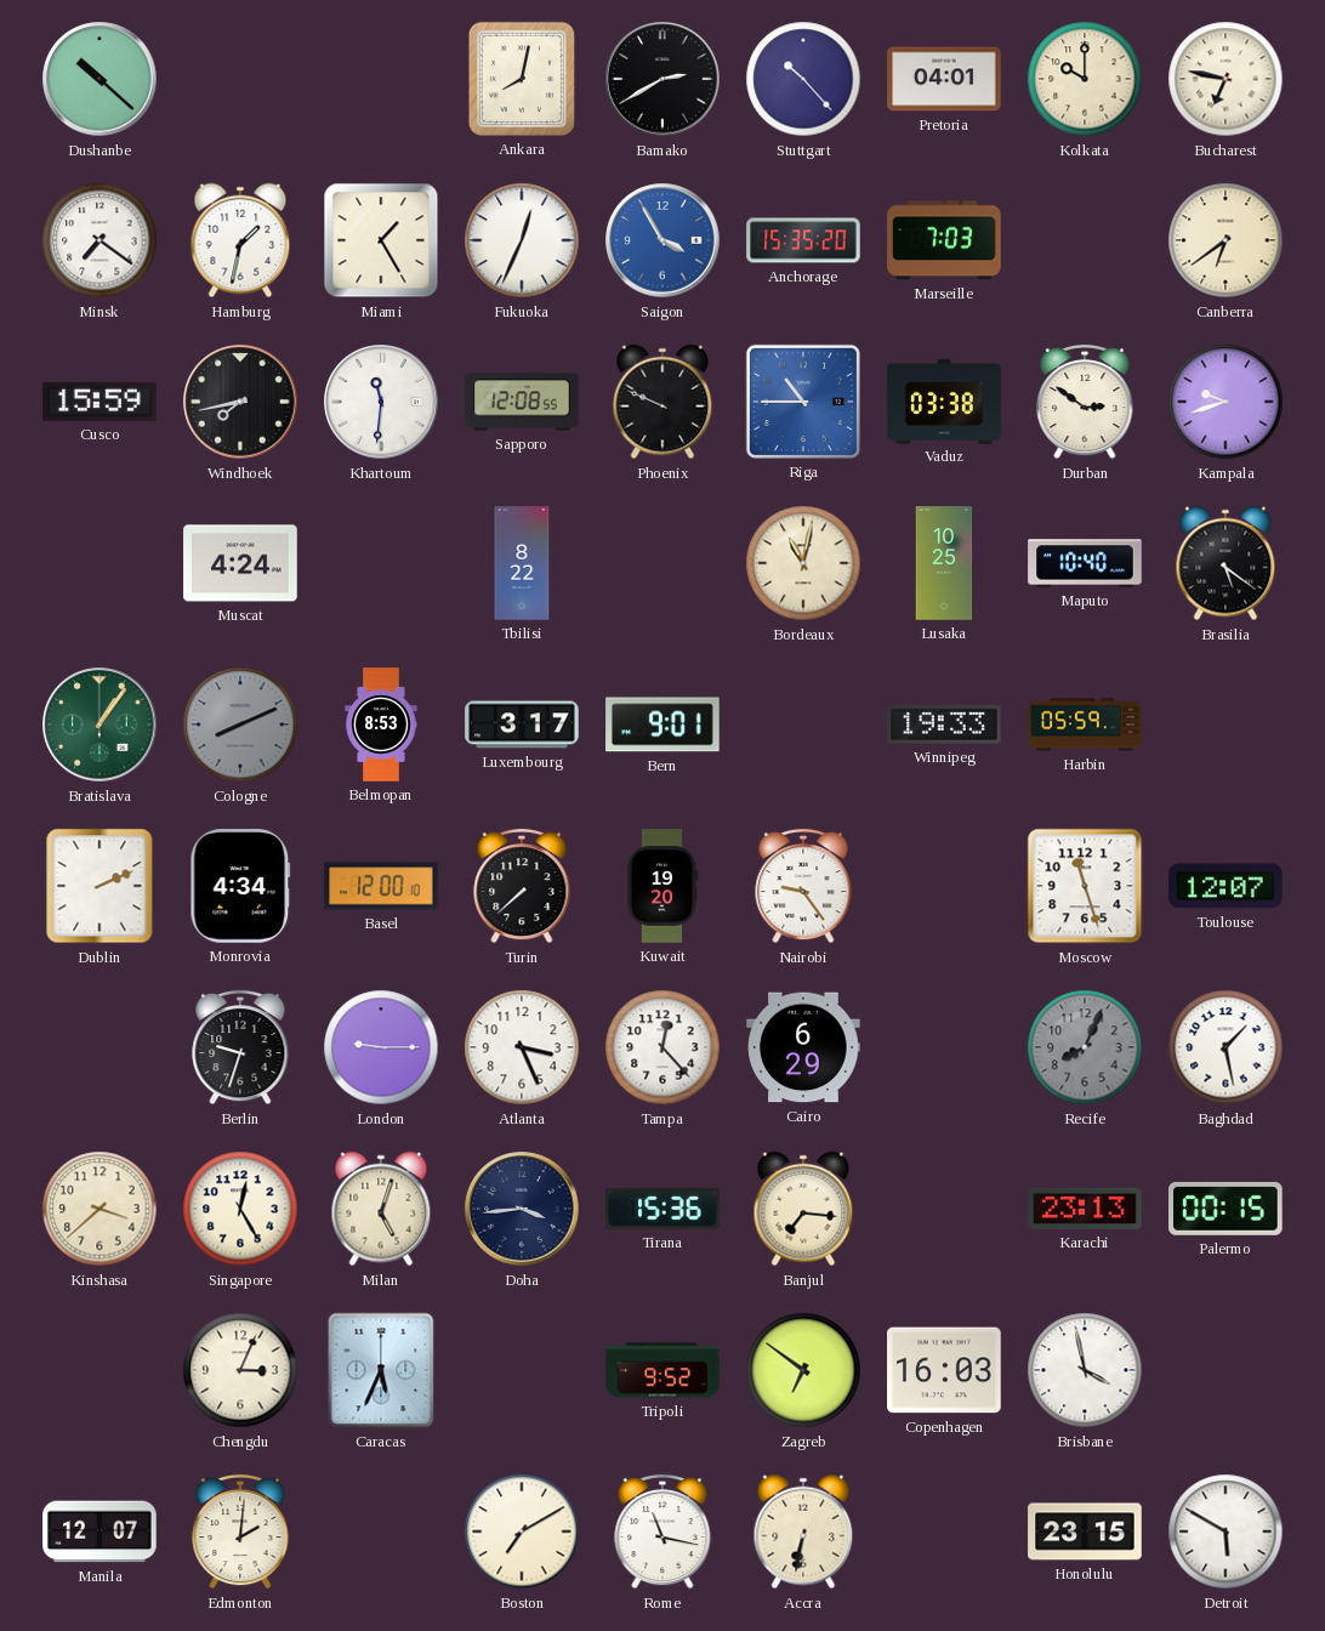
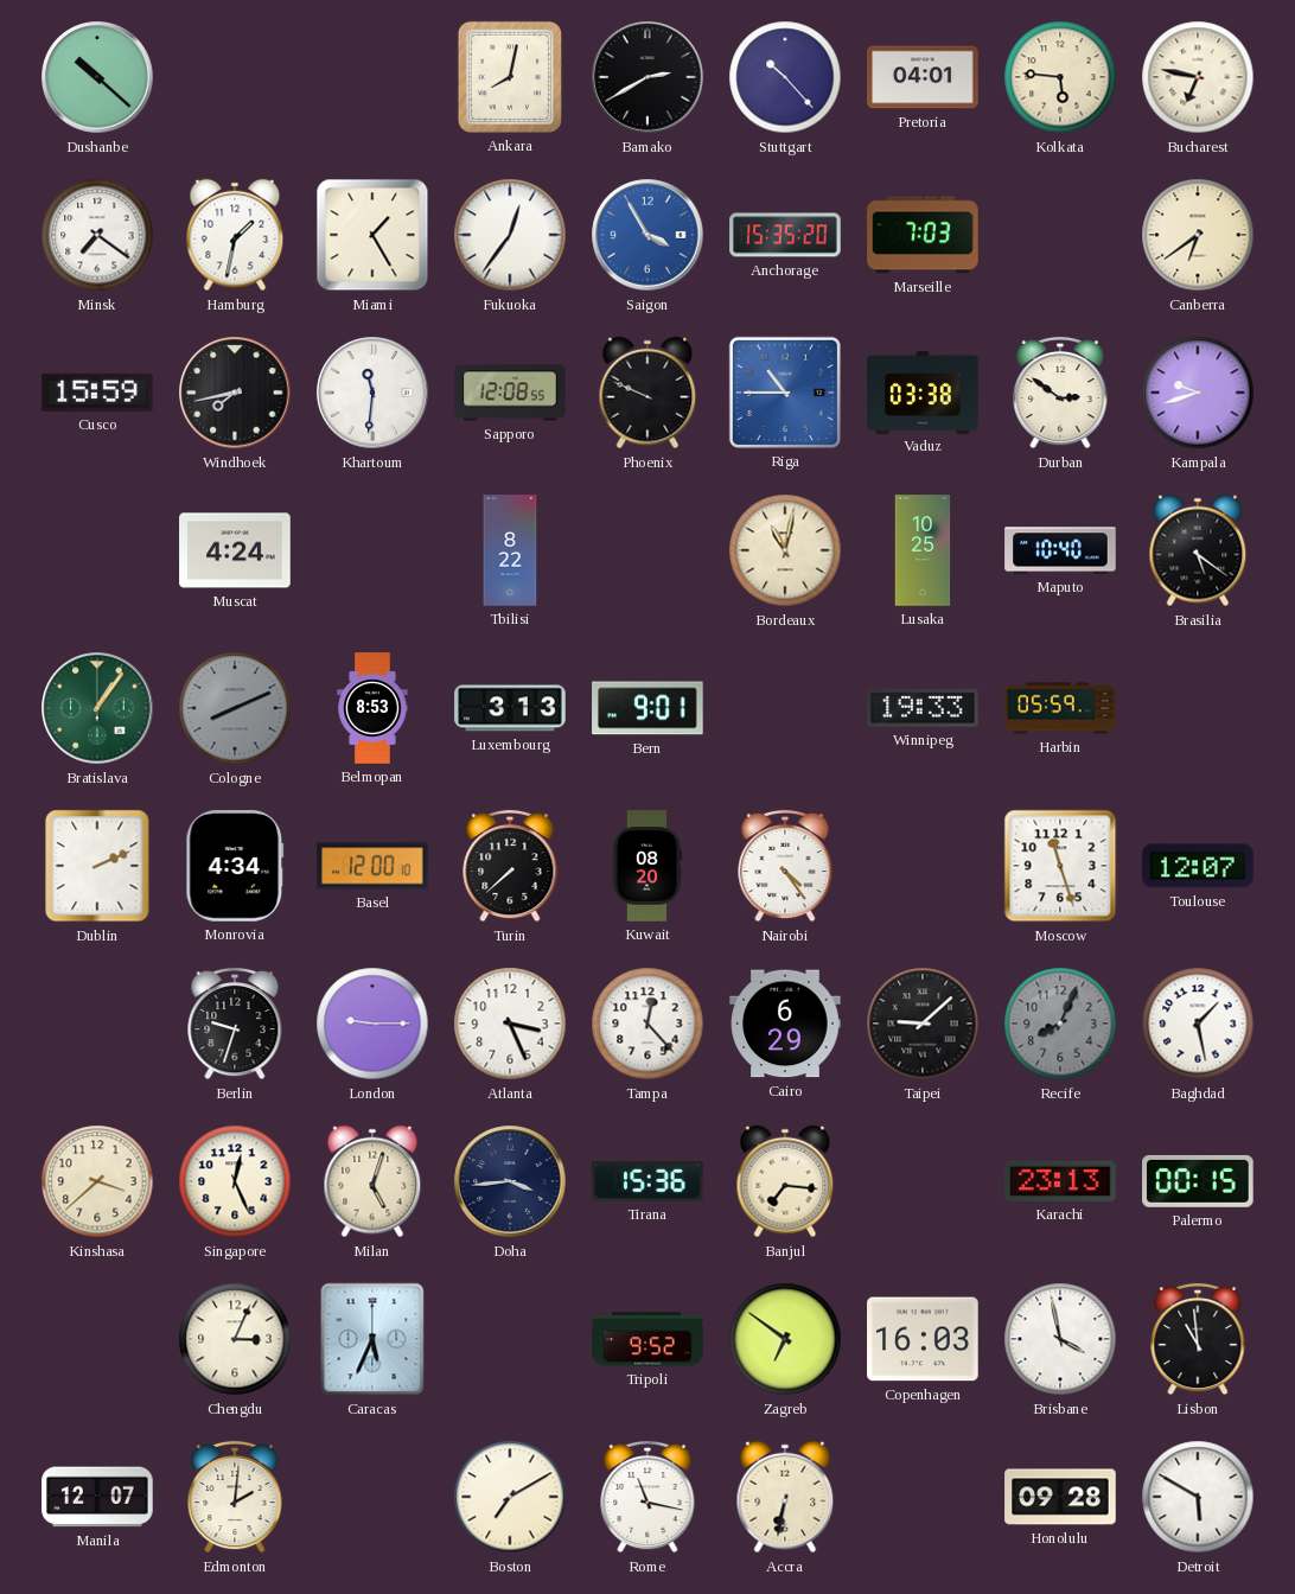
Kolkata: 10:00 -> 5:46 (1060, 77)
Fukuoka: 12:34 -> 12:36 (510, 235)
Luxembourg: 3:17 -> 3:13 (510, 708)
Kuwait: 19:20 -> 08:20 (647, 866)
Nairobi: 9:24 -> 4:24 (785, 866)
Taipei: none -> 9:08 (923, 1024)
Singapore: 12:25 -> 12:26 (235, 1181)
Lisbon: none -> 10:59 (1198, 1339)
Honolulu: 23:15 -> 09:28 (1060, 1497)
